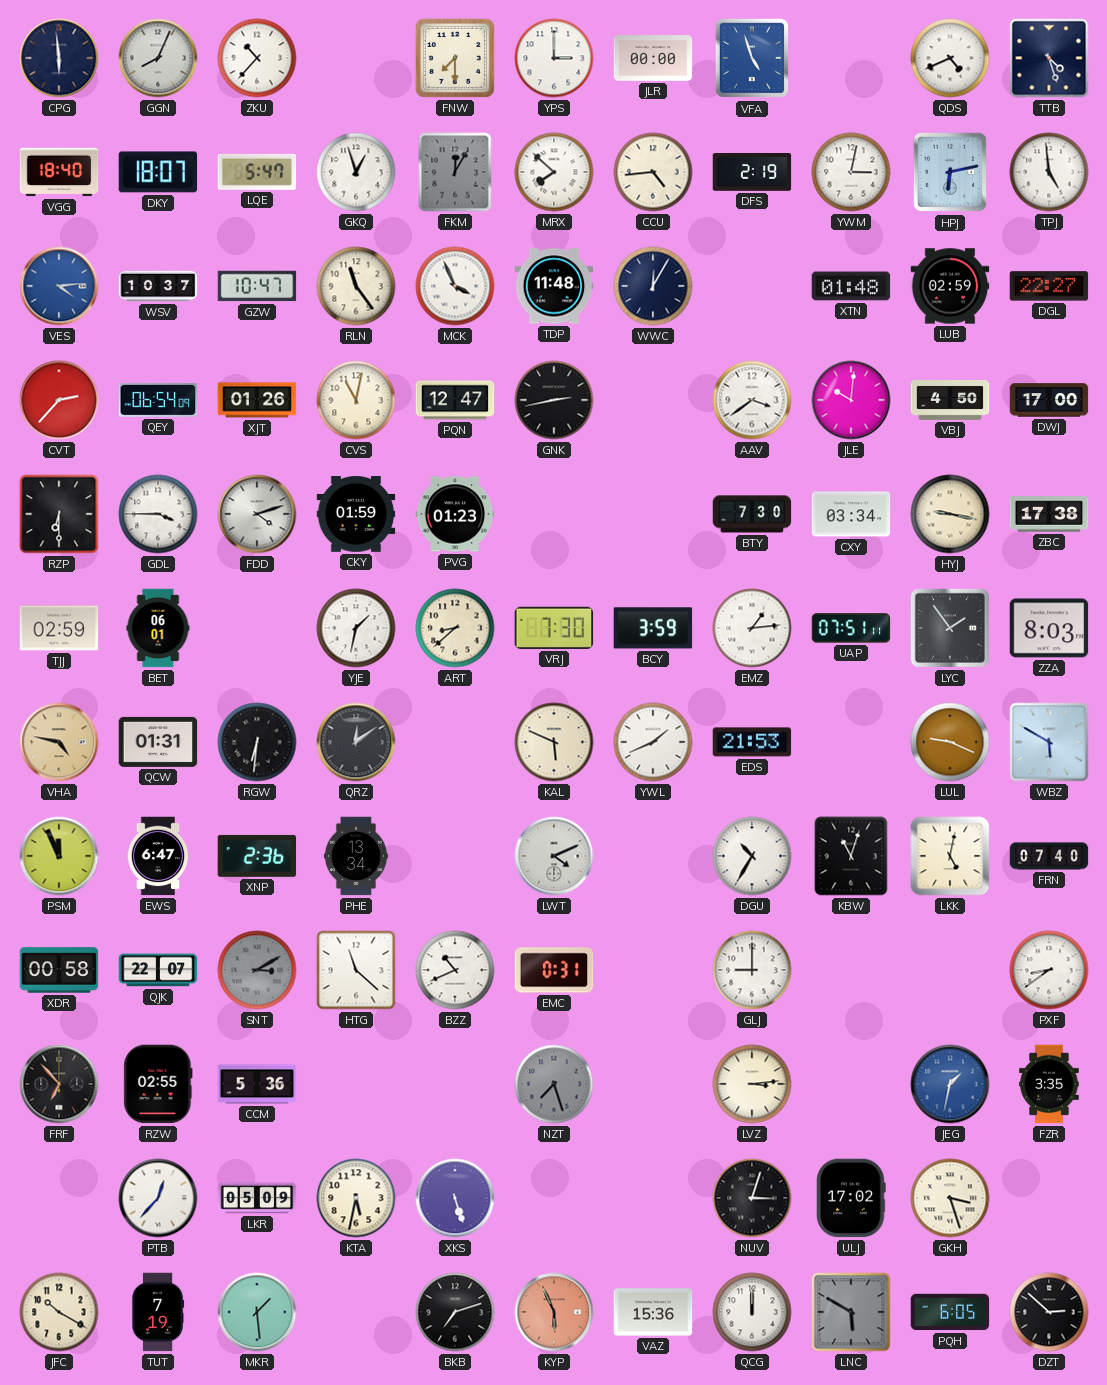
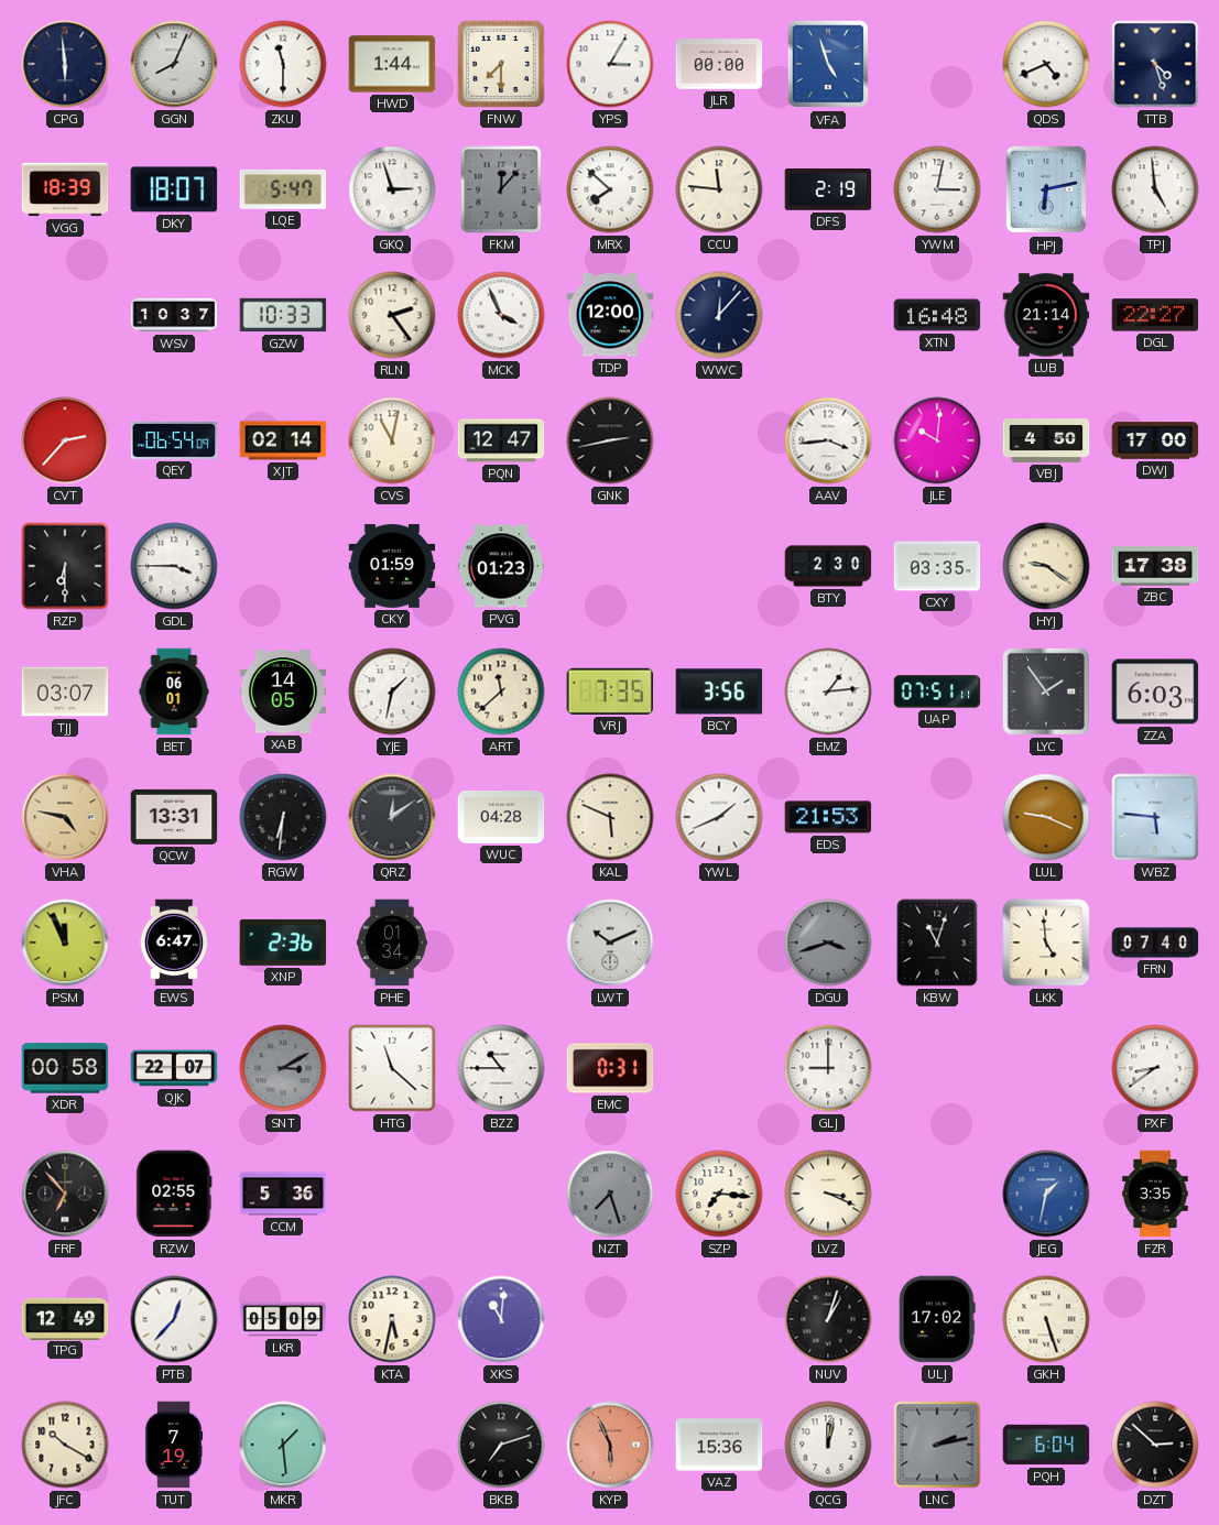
ZKU: 10:37 -> 11:30 (283, 64)
HWD: none -> 1:44 (392, 64)
YPS: 3:00 -> 3:05 (610, 64)
VGG: 18:40 -> 18:39 (65, 189)
GKQ: 12:57 -> 2:57 (392, 189)
FKM: 12:05 -> 12:07 (501, 189)
CCU: 4:44 -> 11:46 (719, 189)
VES: 4:14 -> none (59, 286)
GZW: 10:47 -> 10:33 (283, 315)
RLN: 11:24 -> 2:24 (392, 315)
TDP: 11:48 -> 12:00 (610, 315)
WWC: 12:05 -> 12:07 (719, 315)
XTN: 01:48 -> 16:48 (937, 315)
LUB: 02:59 -> 21:14 (1046, 315)
XJT: 01:26 -> 02:14 (283, 440)
AAV: 3:39 -> 3:44 (828, 440)
FDD: 4:12 -> none (257, 514)
BTY: 7:30 -> 2:30 (828, 566)
CXY: 03:34 -> 03:35 (937, 566)
HYJ: 9:17 -> 9:21 (1046, 566)
TJJ: 02:59 -> 03:07 (65, 691)
XAB: none -> 14:05 (283, 691)
ART: 8:38 -> 11:38 (501, 691)
VRJ: 7:30 -> 7:35 (610, 691)
BCY: 3:59 -> 3:56 (719, 691)
ZZA: 8:03 -> 6:03 (1155, 691)
QCW: 01:31 -> 13:31 (174, 817)
WUC: none -> 04:28 (501, 817)
WBZ: 5:50 -> 5:46 (1155, 817)
PHE: 13:34 -> 01:34 (392, 943)
LWT: 4:11 -> 10:11 (610, 943)
DGU: 10:35 -> 3:42 (828, 943)
DGU dial: white -> grey (828, 943)
LKK: 5:02 -> 4:59 (1046, 943)
BZZ: 10:41 -> 10:45 (501, 1068)
SZP: none -> 7:16 (719, 1194)
LVZ: 3:14 -> 3:19 (828, 1194)
TPG: none -> 12:49 (65, 1318)
XKS: 5:27 -> 11:01 (501, 1319)
NUV: 3:03 -> 1:03 (828, 1319)
GKH: 3:27 -> 5:27 (1046, 1319)
QCG: 12:00 -> 12:02 (828, 1445)
LNC: 5:50 -> 2:13 (937, 1445)
PQH: 6:05 -> 6:04 (1046, 1445)
